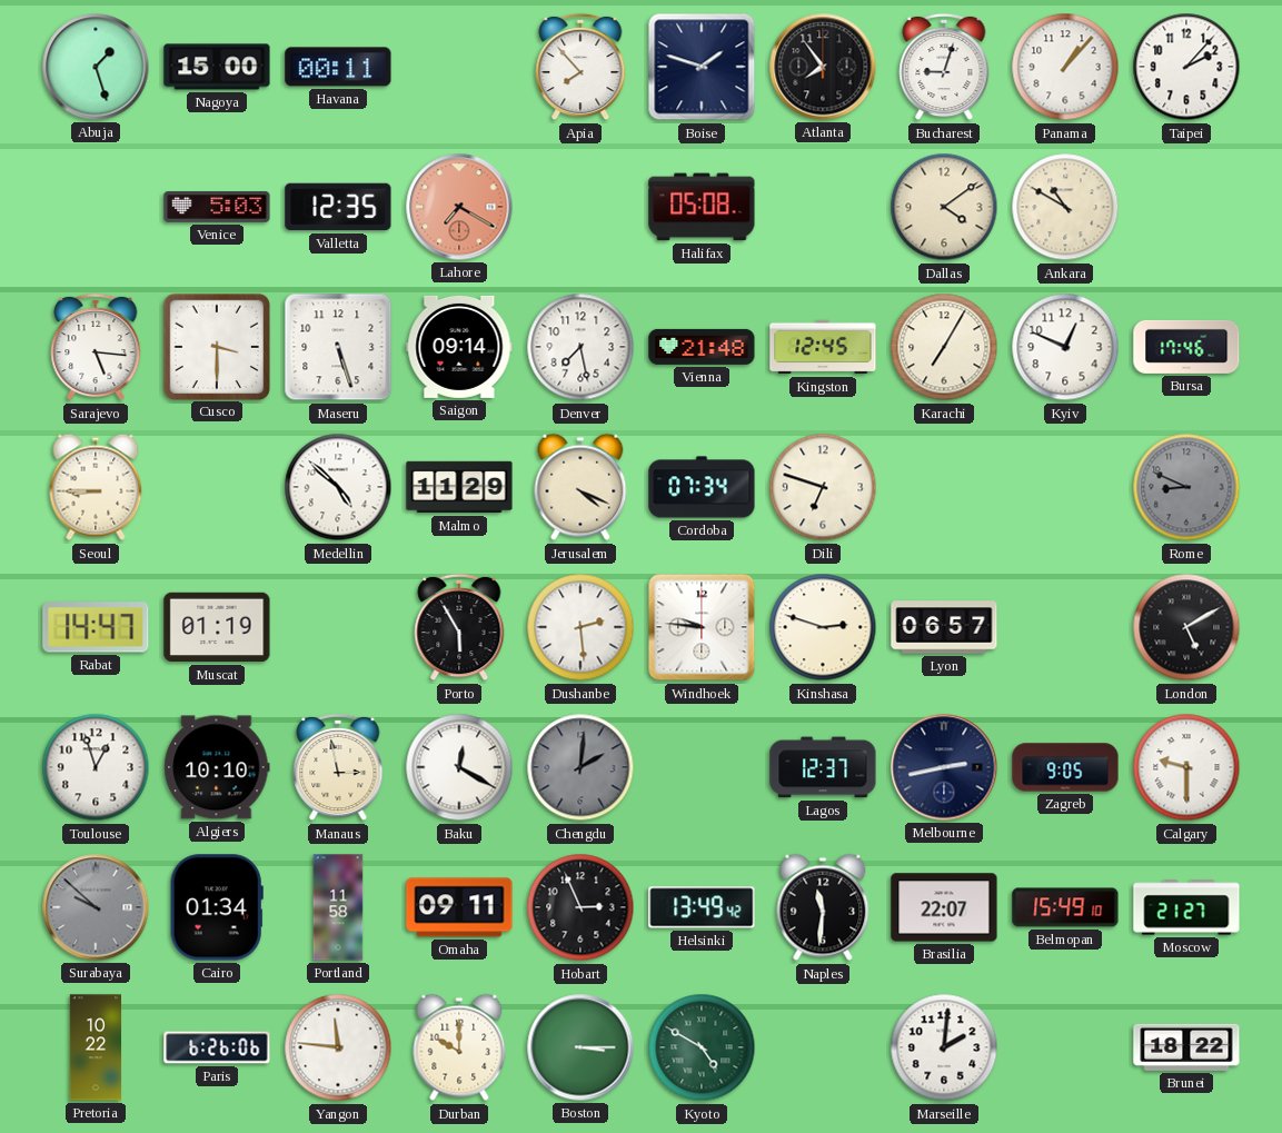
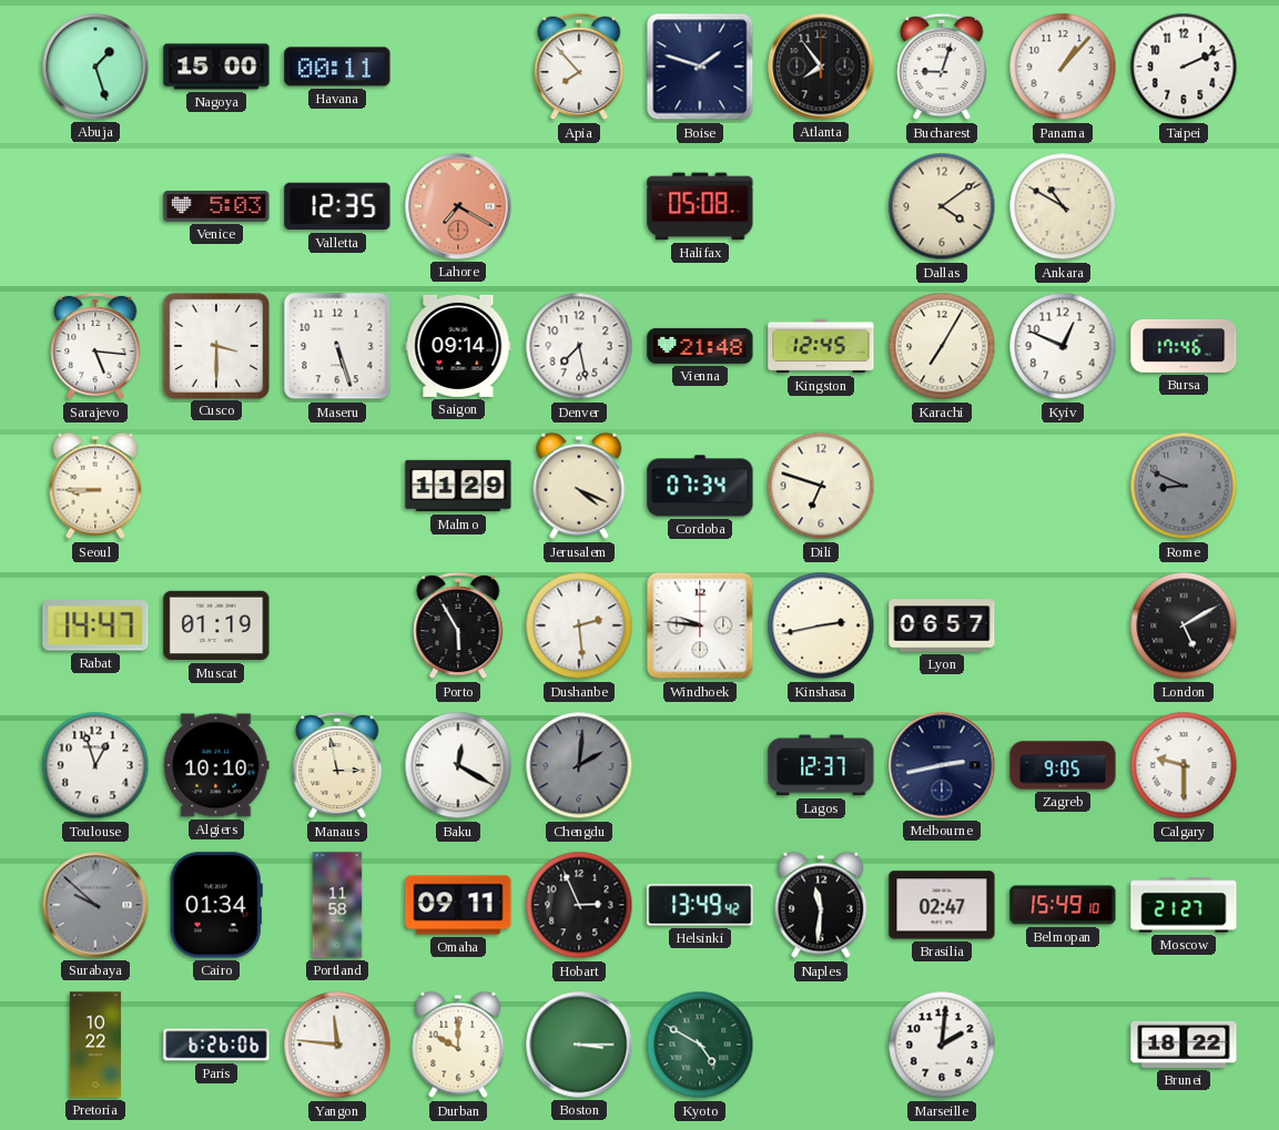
Taipei: 2:07 -> 2:11 (1184, 67)
Medellin: 4:52 -> none (338, 487)
Kinshasa: 2:48 -> 2:43 (821, 625)
Brasilia: 22:07 -> 02:47 (942, 905)
